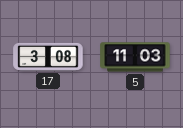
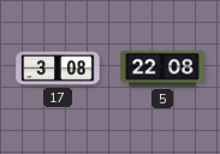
5: 11:03 -> 22:08 (162, 69)
